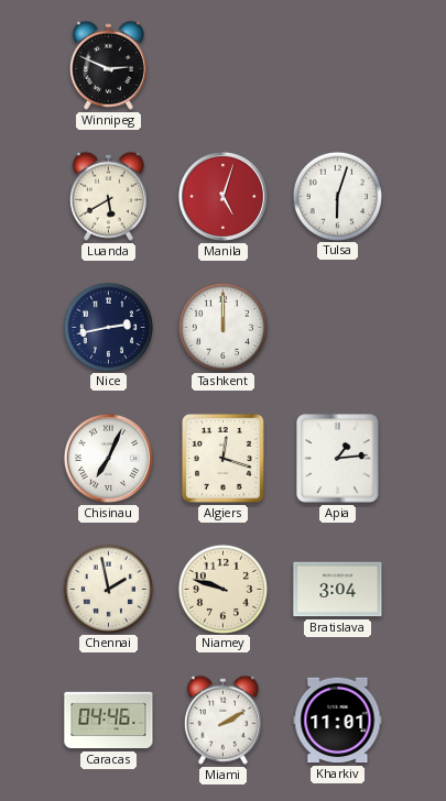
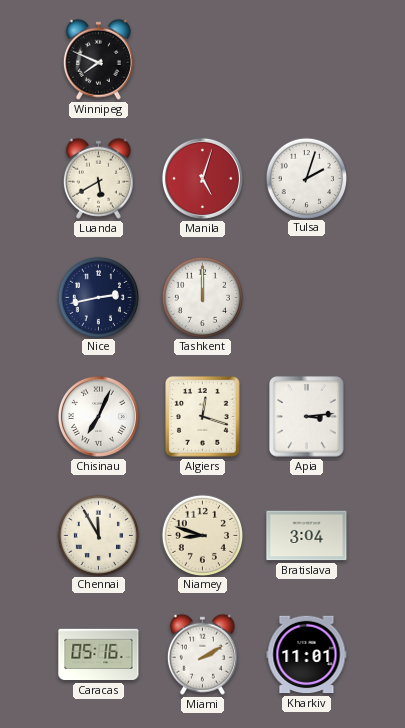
Winnipeg: 2:49 -> 7:49 (98, 59)
Tulsa: 6:03 -> 2:03 (306, 178)
Apia: 1:14 -> 3:14 (307, 417)
Chennai: 1:58 -> 11:55 (98, 535)
Niamey: 9:48 -> 8:48 (202, 535)
Caracas: 04:46 -> 05:16 (99, 655)
